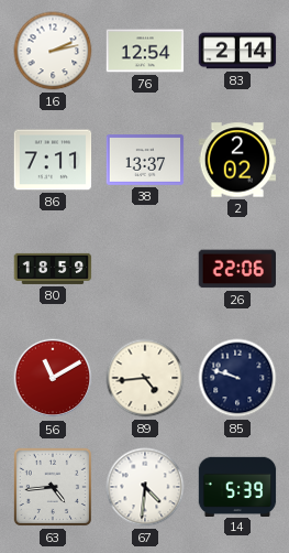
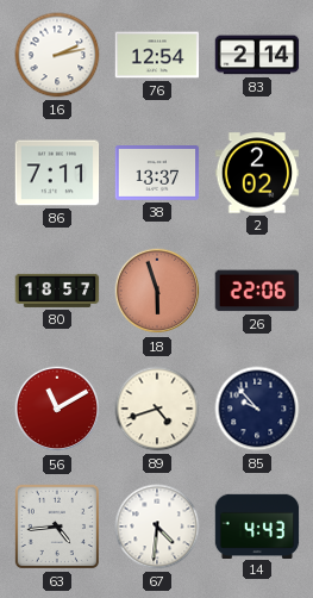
80: 18:59 -> 18:57 (57, 291)
18: none -> 5:57 (157, 291)
89: 4:44 -> 4:42 (157, 409)
85: 9:48 -> 9:53 (257, 409)
14: 5:39 -> 4:43 (257, 525)
